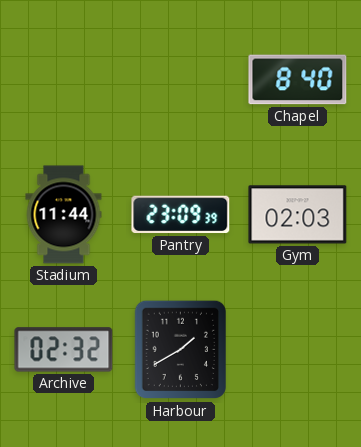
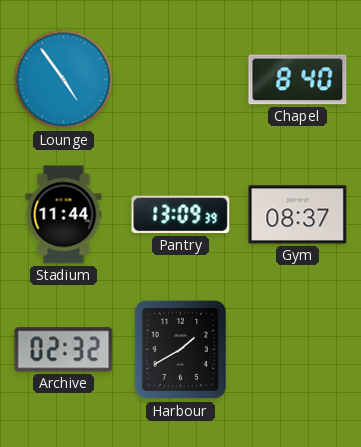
Lounge: none -> 4:54 (64, 80)
Pantry: 23:09 -> 13:09 (181, 215)
Gym: 02:03 -> 08:37 (298, 215)
